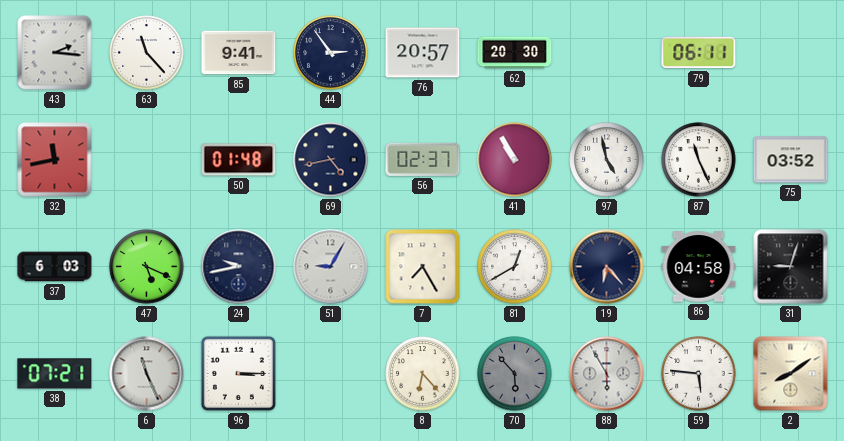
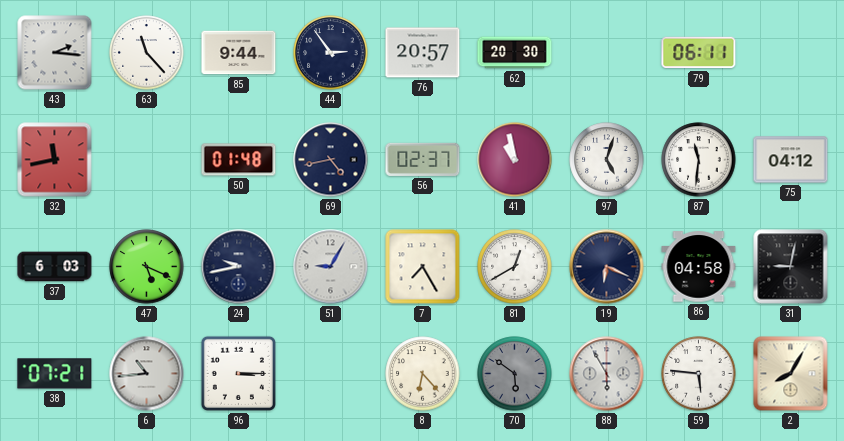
85: 9:41 -> 9:44 (239, 53)
41: 10:55 -> 10:58 (515, 160)
97: 4:58 -> 5:03 (607, 160)
87: 11:26 -> 11:31 (699, 160)
75: 03:52 -> 04:12 (791, 160)
19: 6:23 -> 6:19 (607, 267)
31: 9:03 -> 9:02 (791, 267)
6: 11:26 -> 10:44 (147, 374)
70: 5:53 -> 5:51 (515, 374)
2: 8:09 -> 8:05 (791, 374)
